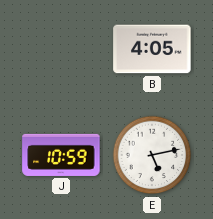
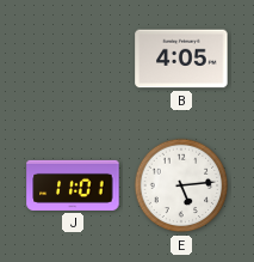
J: 10:59 -> 11:01 (73, 185)
E: 5:13 -> 5:14 (181, 185)
